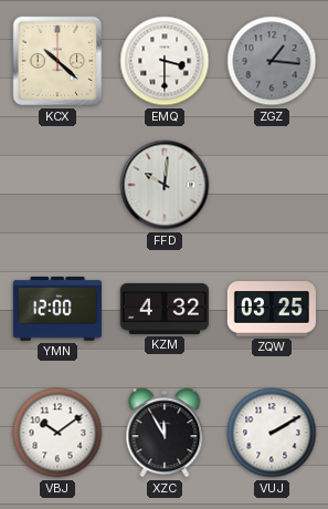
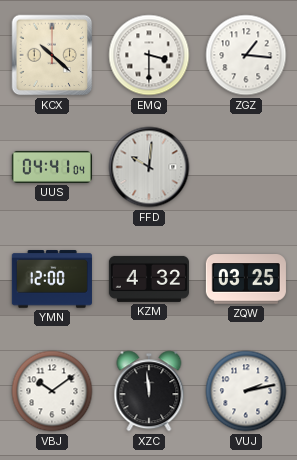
ZGZ dial: grey -> white (246, 55)
UUS: none -> 04:41 (52, 167)
XZC: 11:55 -> 11:59 (149, 391)
VUJ: 2:10 -> 2:13 (246, 391)
